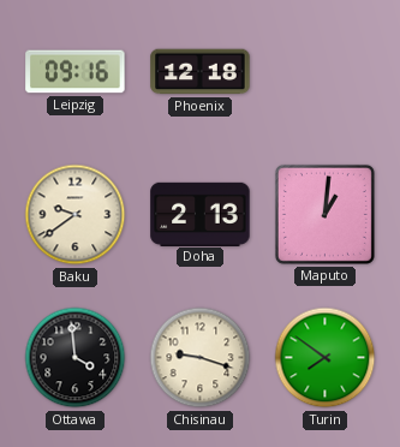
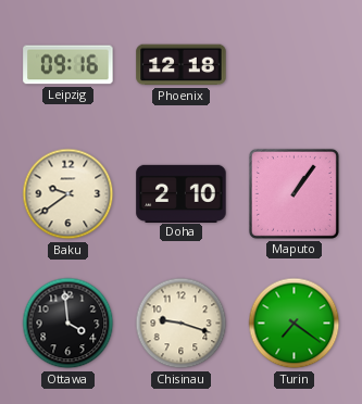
Doha: 2:13 -> 2:10 (182, 193)
Maputo: 1:01 -> 1:06 (294, 193)
Turin: 7:51 -> 7:21 (295, 324)
